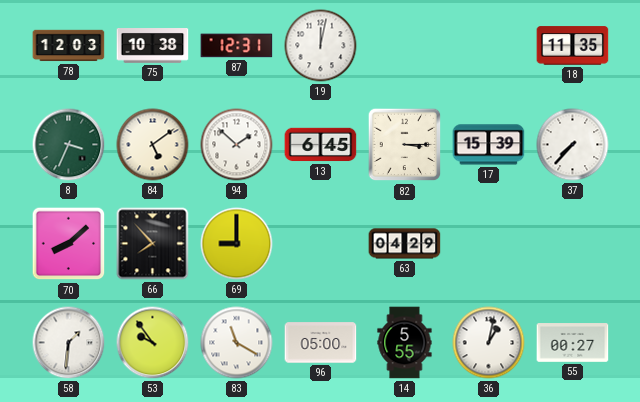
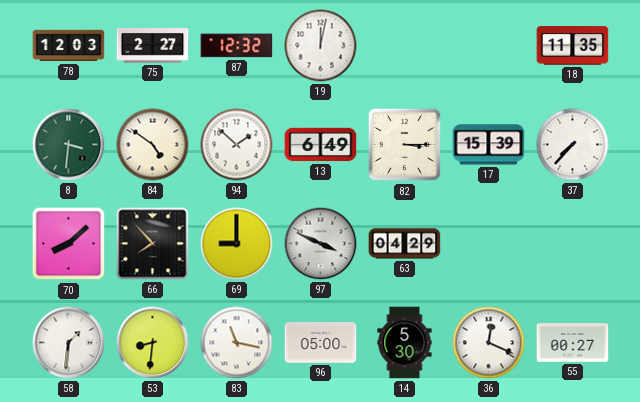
75: 10:38 -> 2:27 (153, 46)
87: 12:31 -> 12:32 (237, 46)
8: 3:34 -> 3:31 (69, 145)
84: 5:09 -> 4:51 (153, 145)
13: 6:45 -> 6:49 (321, 145)
97: none -> 3:49 (321, 244)
53: 9:54 -> 8:31 (153, 343)
83: 11:20 -> 11:17 (237, 343)
14: 5:55 -> 5:30 (405, 343)
36: 1:02 -> 12:19 (489, 343)
